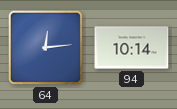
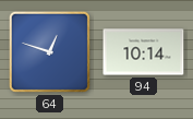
64: 12:14 -> 12:48 (49, 51)
